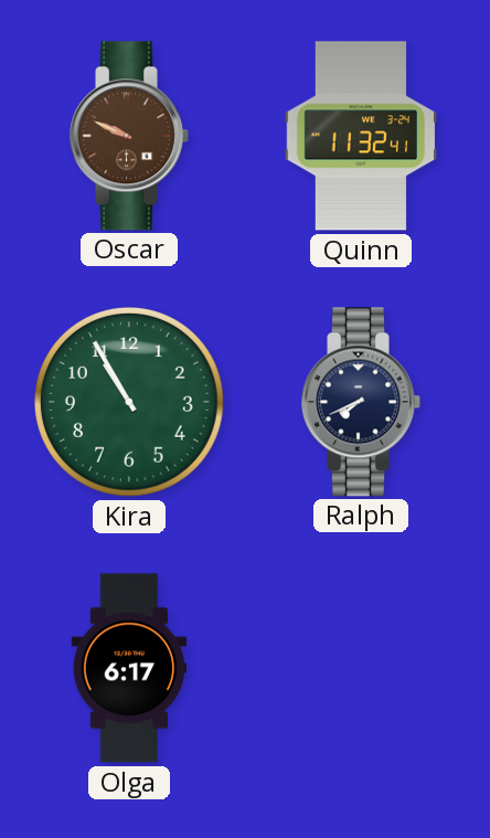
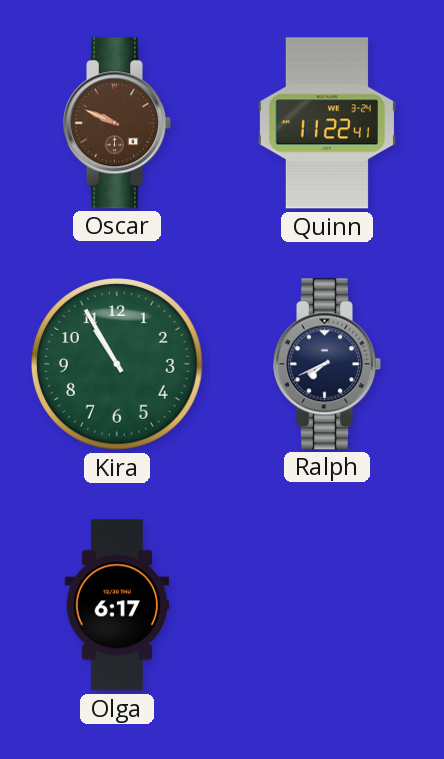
Quinn: 11:32 -> 11:22 (327, 123)
